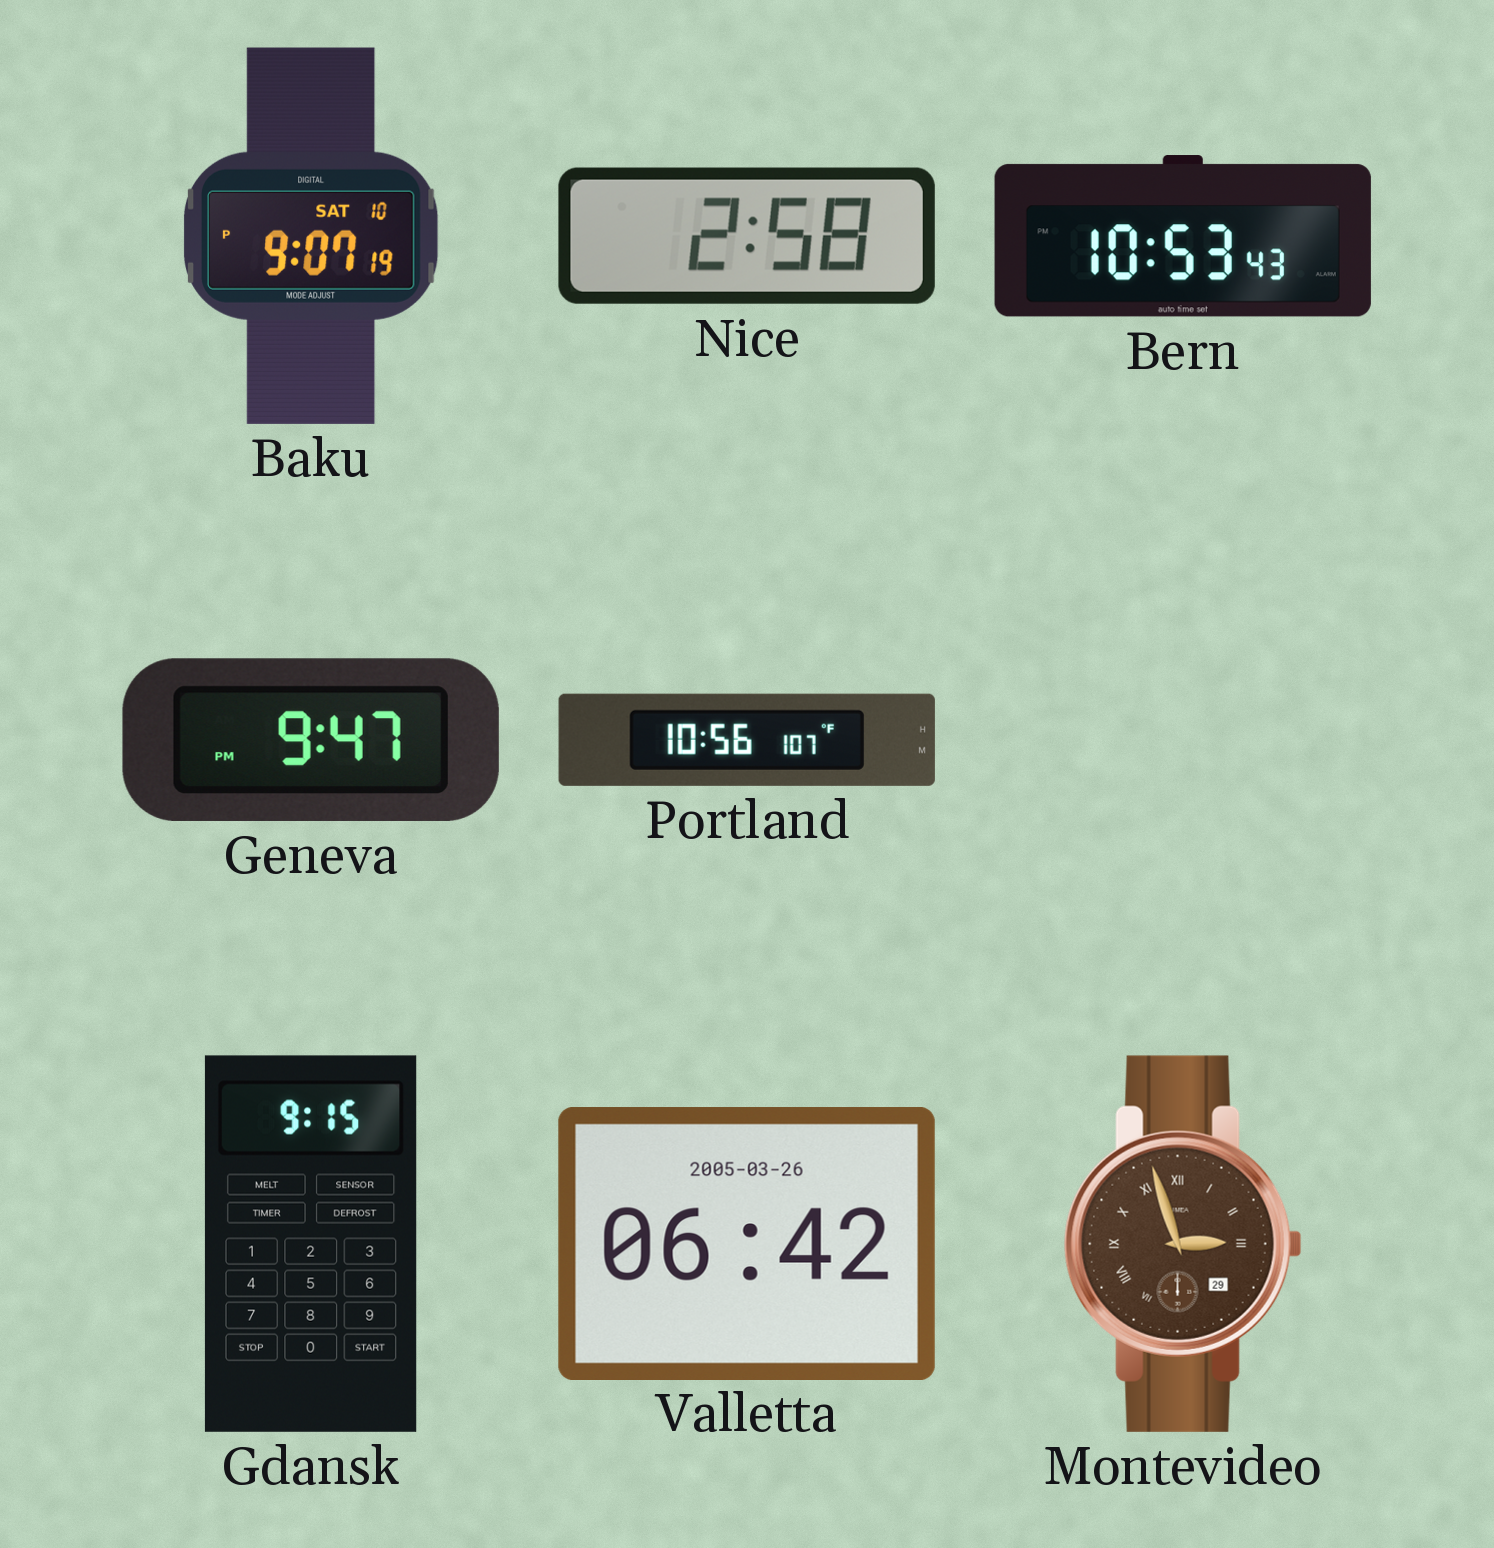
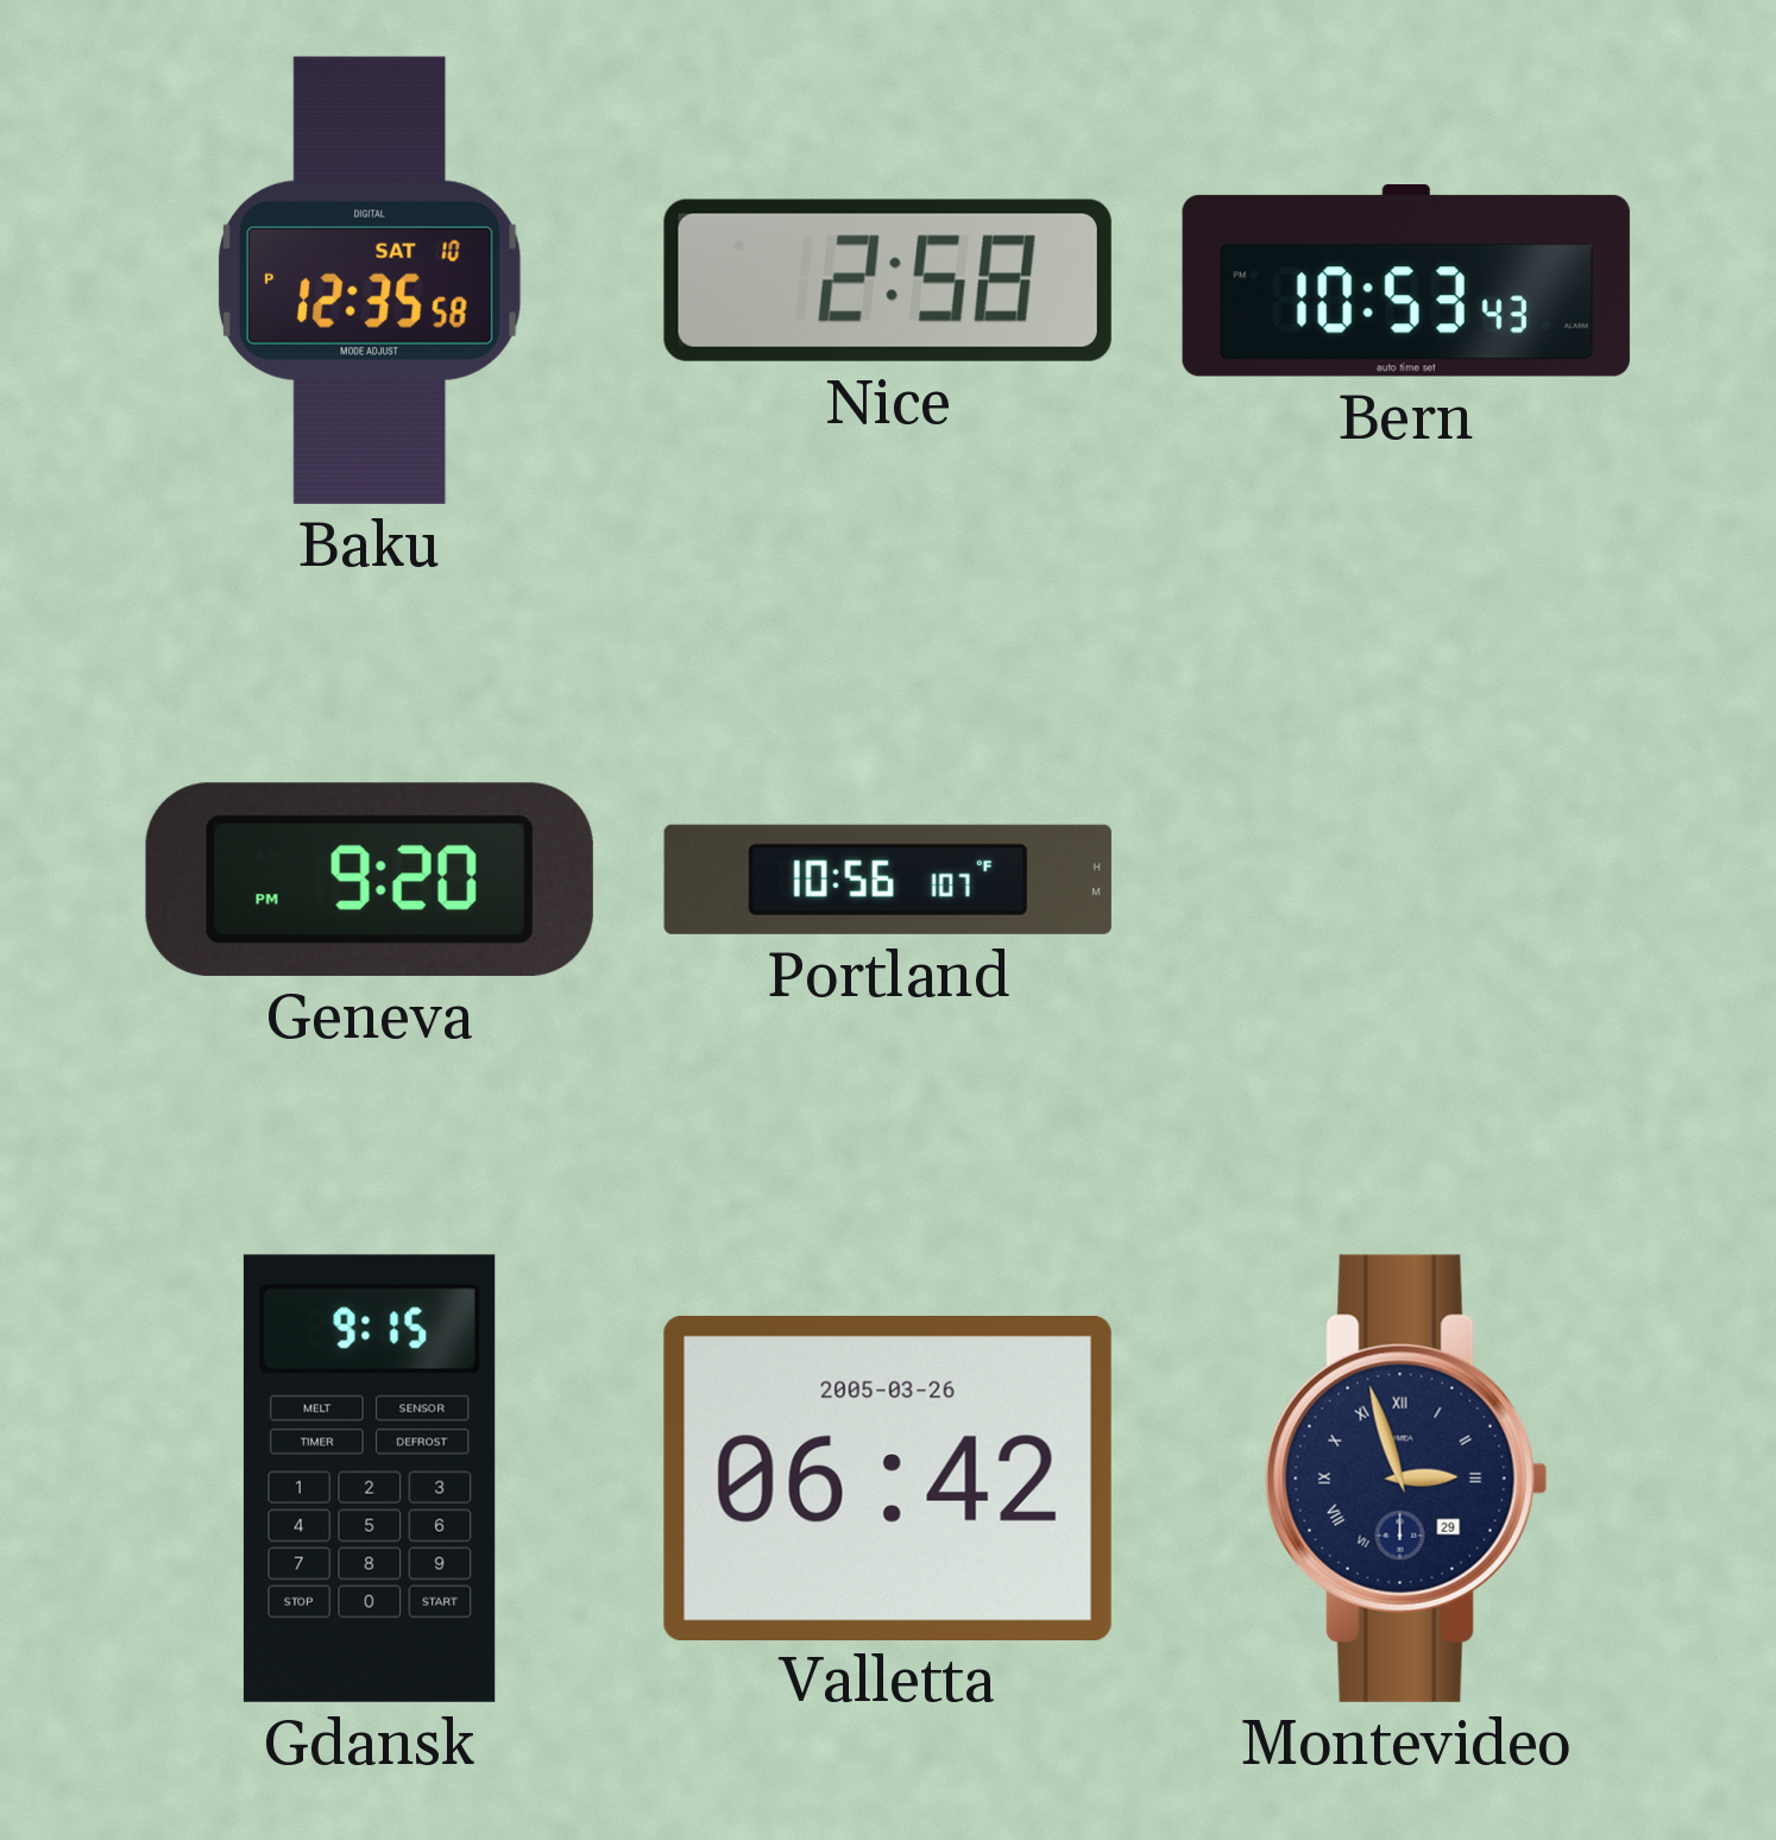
Baku: 9:07 -> 12:35 (370, 281)
Geneva: 9:47 -> 9:20 (370, 880)
Montevideo dial: brown -> navy (1406, 1479)
